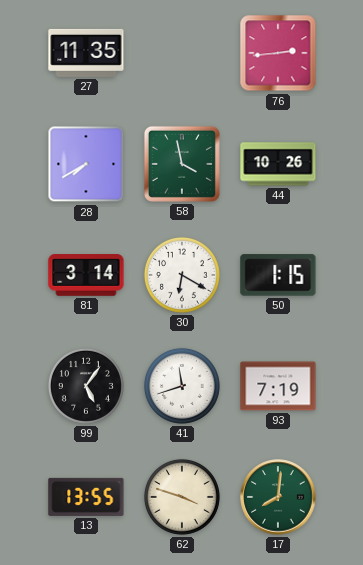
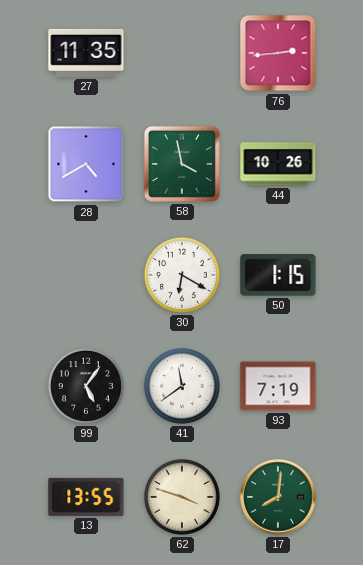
28: 7:40 -> 4:40 (86, 164)
81: 3:14 -> none (86, 275)
41: 11:42 -> 11:39 (182, 386)
